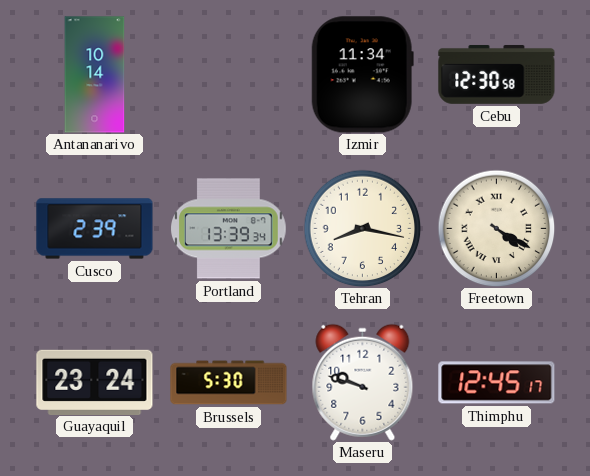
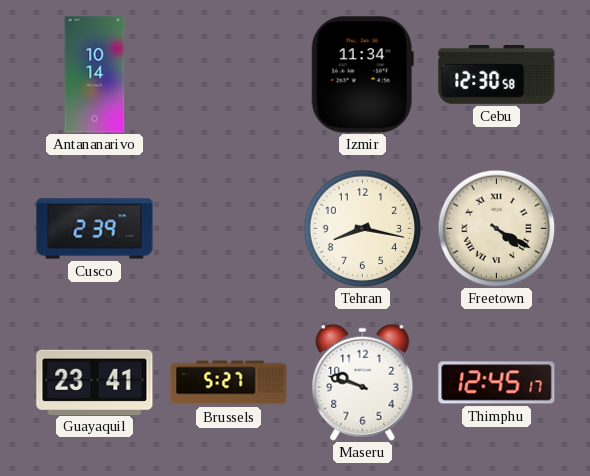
Portland: 13:39 -> none (229, 229)
Guayaquil: 23:24 -> 23:41 (95, 382)
Brussels: 5:30 -> 5:27 (229, 383)
